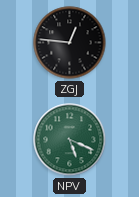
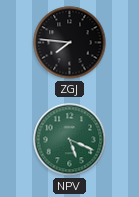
ZGJ: 12:46 -> 7:46 (70, 43)
